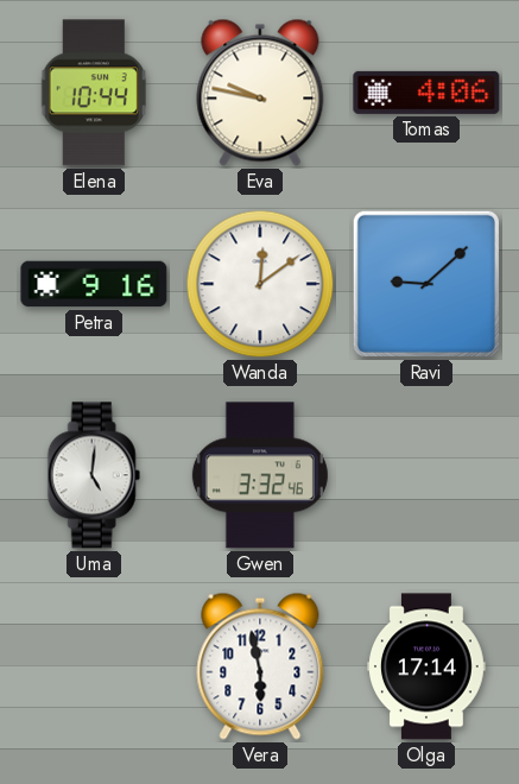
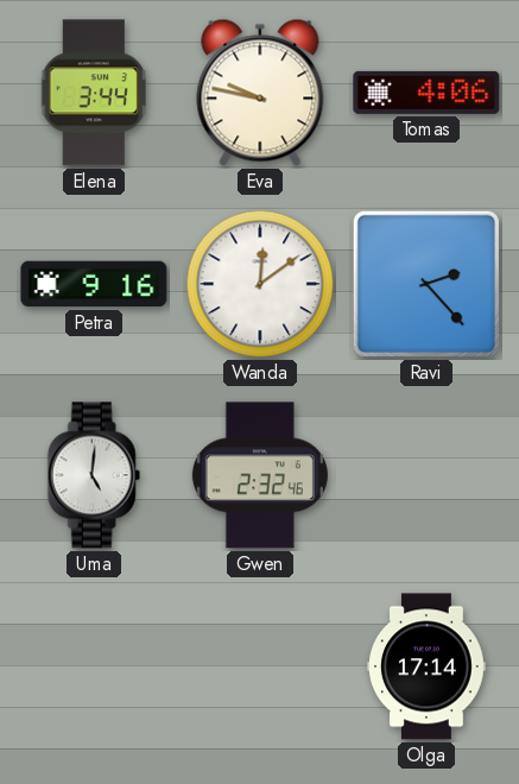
Elena: 10:44 -> 3:44 (94, 93)
Ravi: 9:08 -> 2:23 (426, 284)
Gwen: 3:32 -> 2:32 (260, 475)
Vera: 5:58 -> none (260, 666)
